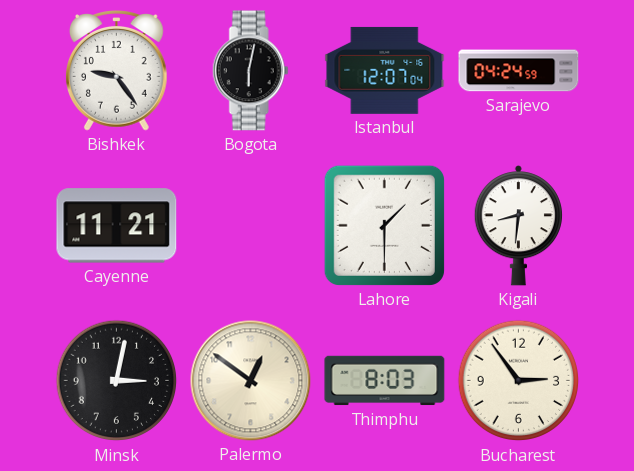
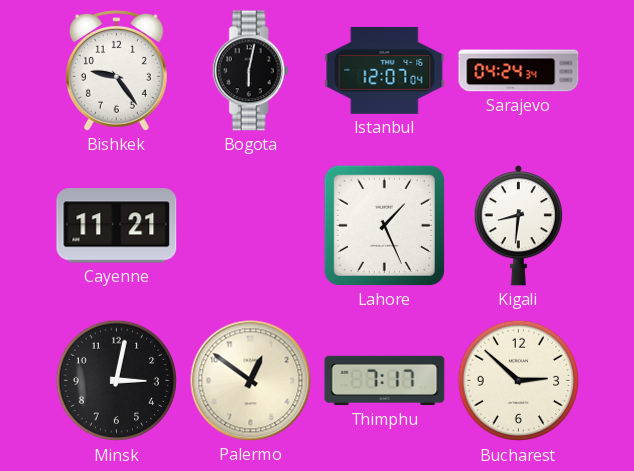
Sarajevo: 04:24:59 -> 04:24:34 (519, 71)
Lahore: 1:30 -> 1:26 (384, 225)
Thimphu: 8:03 -> 7:17 (385, 381)
Bucharest: 2:54 -> 2:52 (519, 381)
